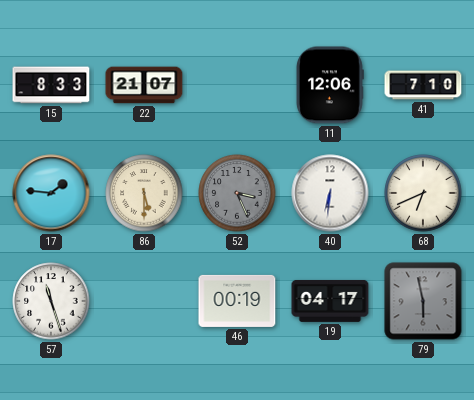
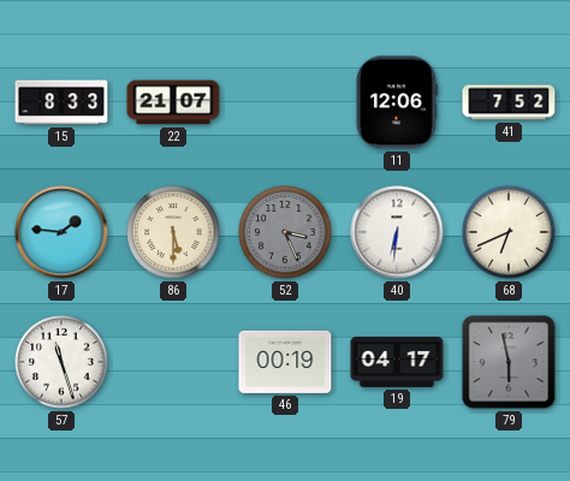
41: 7:10 -> 7:52 (509, 102)
